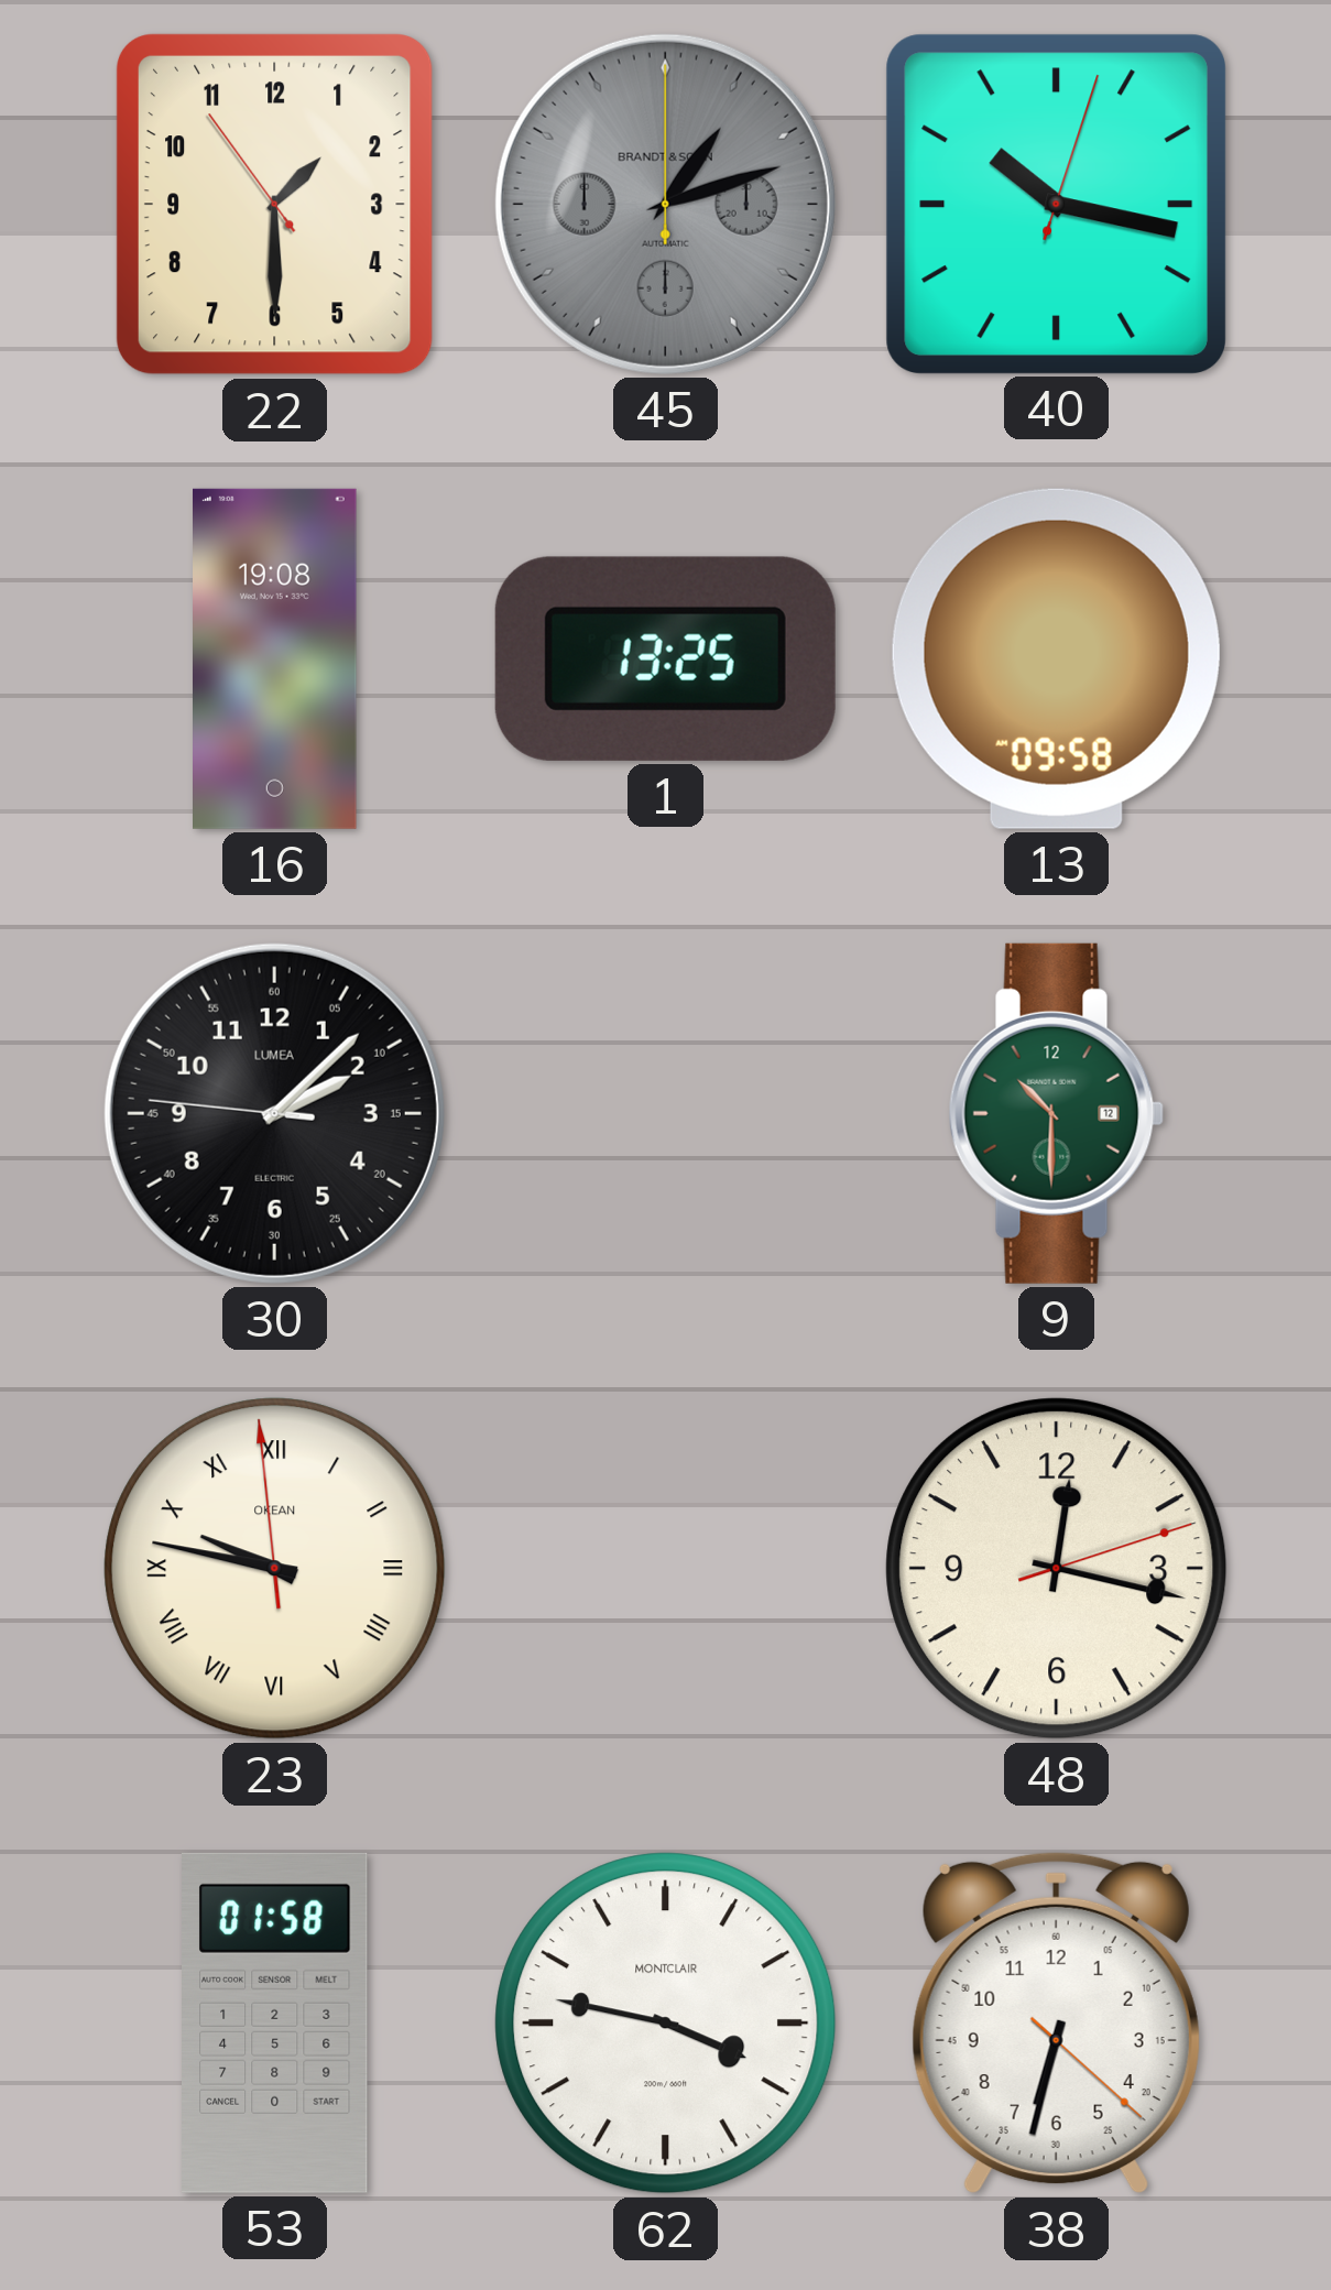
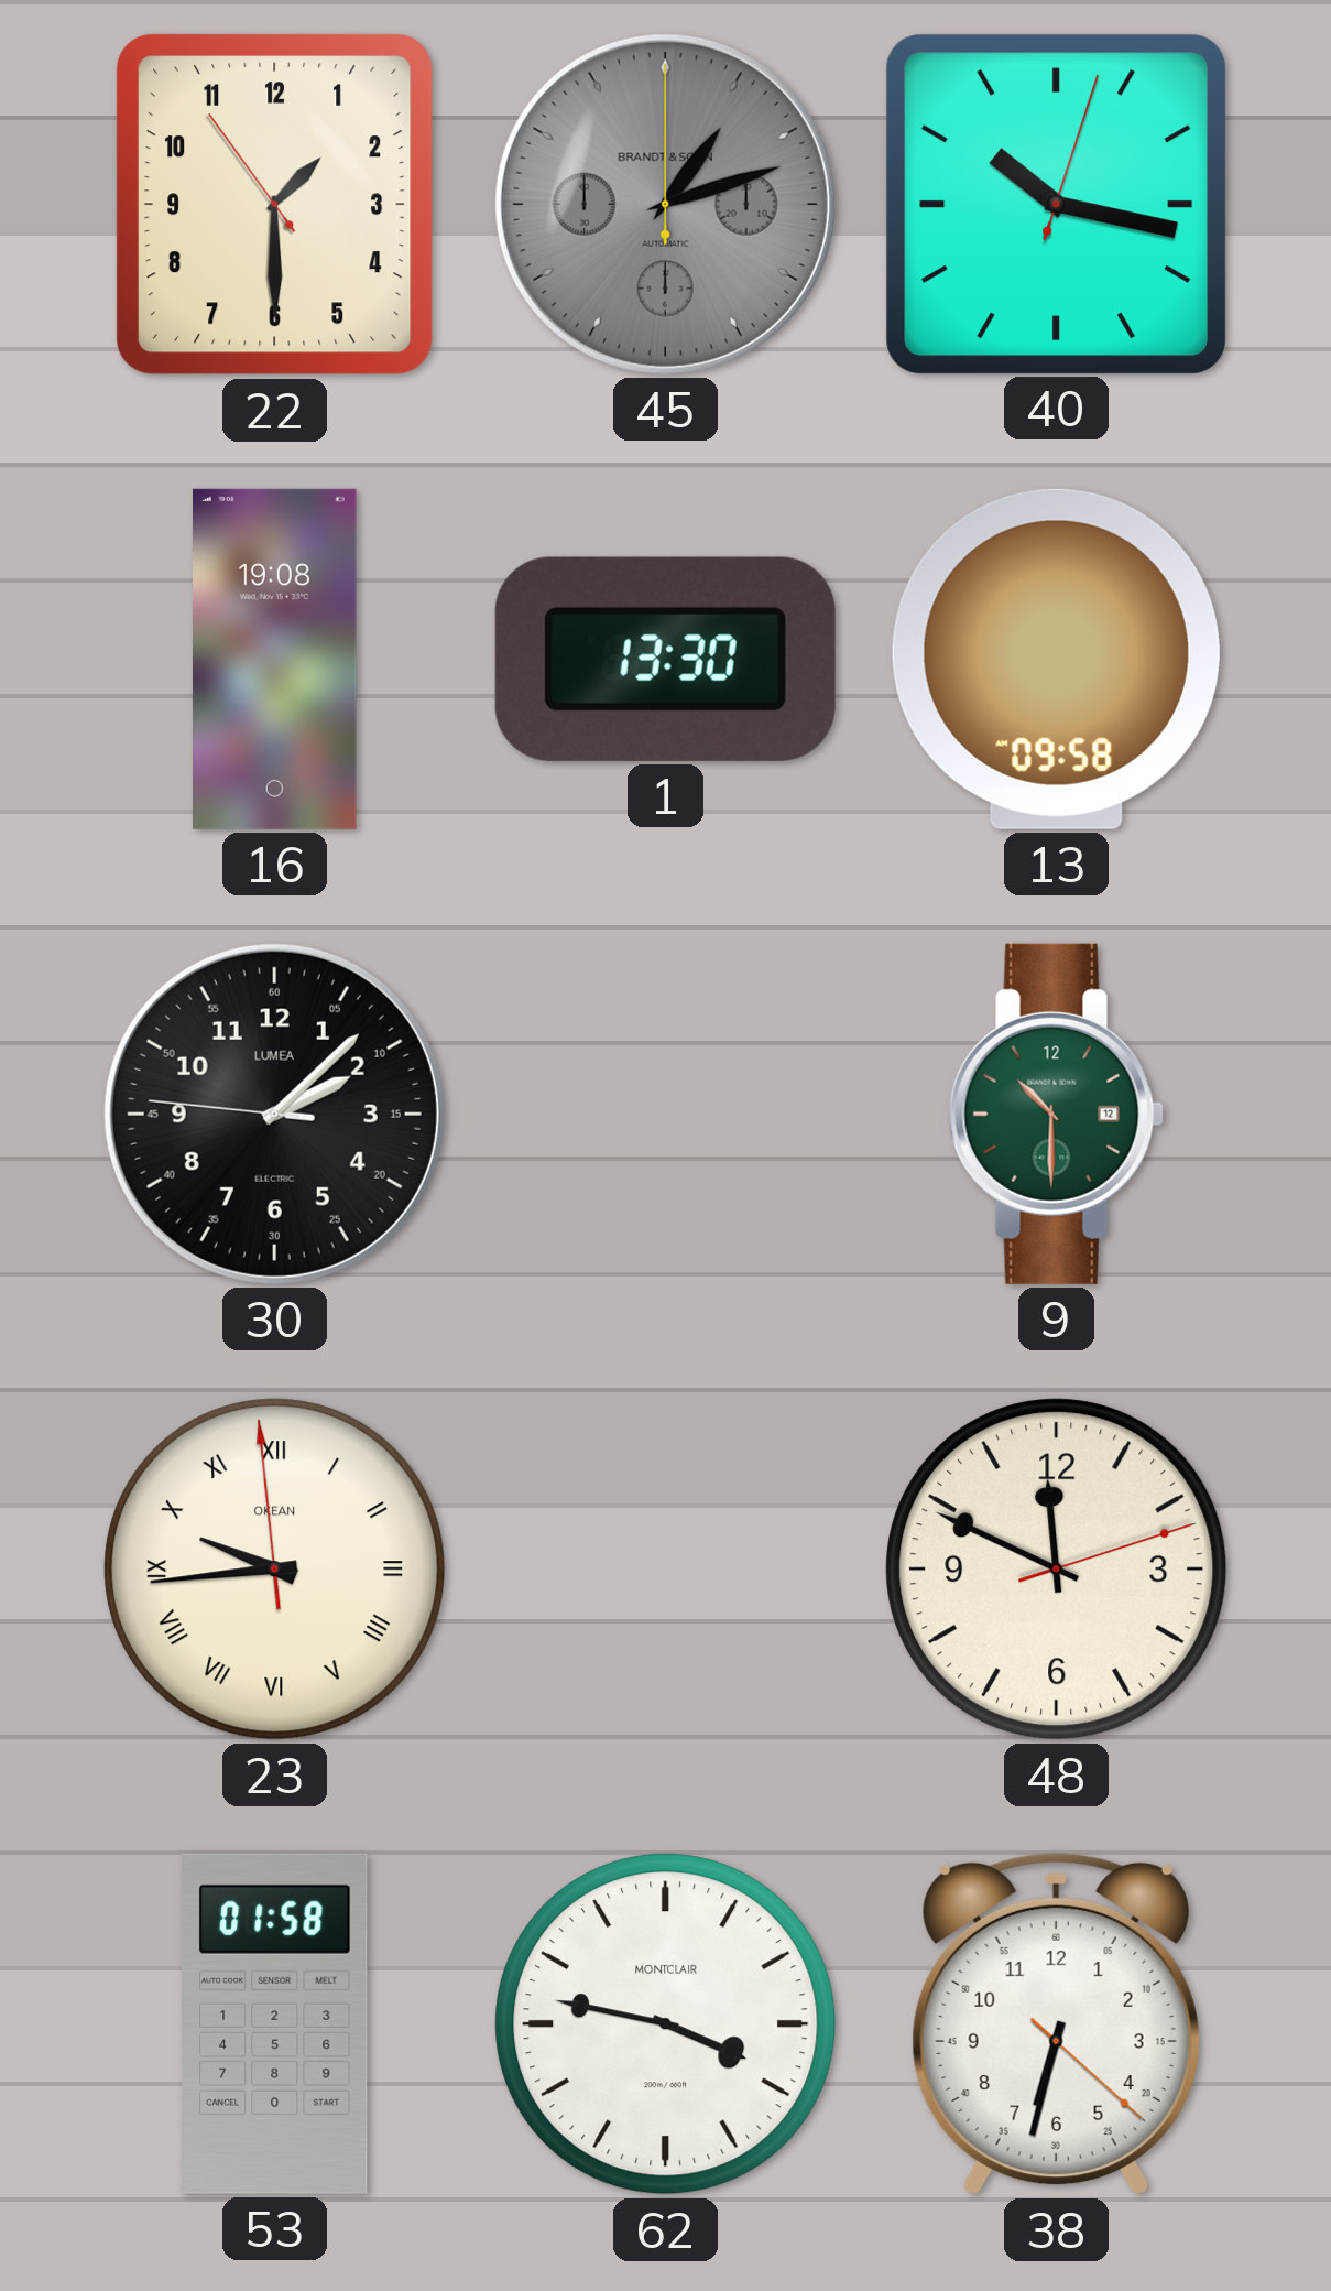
1: 13:25 -> 13:30 (665, 659)
23: 9:46 -> 9:43 (275, 1570)
48: 12:17 -> 11:49 (1057, 1570)
